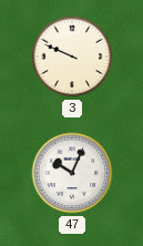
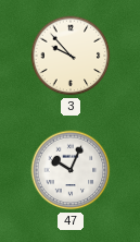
3: 9:49 -> 9:53 (71, 56)
